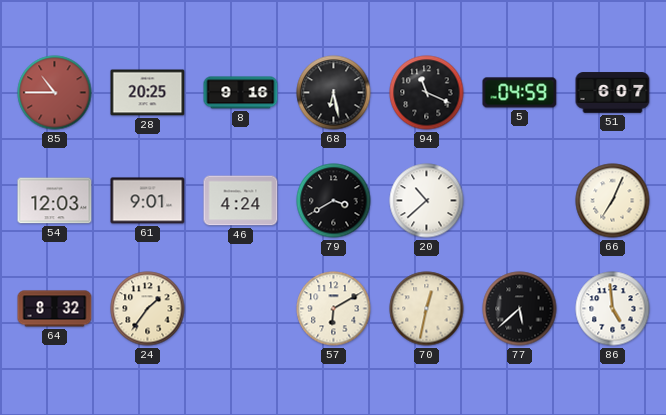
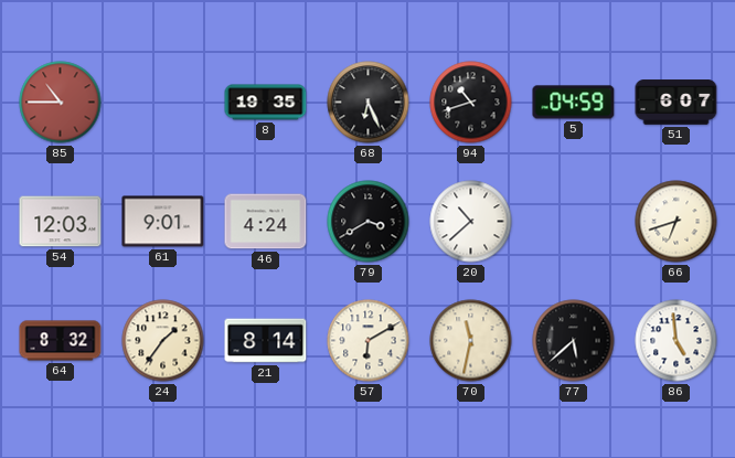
28: 20:25 -> none (148, 93)
8: 9:16 -> 19:35 (266, 103)
68: 6:28 -> 6:26 (369, 103)
94: 11:19 -> 10:42 (471, 103)
66: 7:04 -> 6:42 (677, 222)
21: none -> 8:14 (266, 341)
70: 12:32 -> 11:32 (471, 341)
